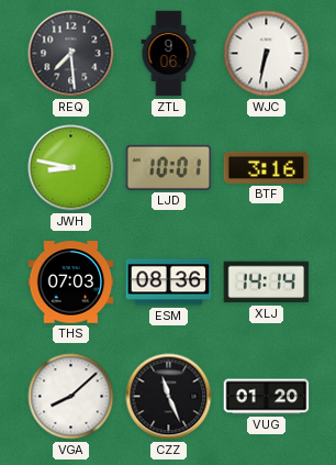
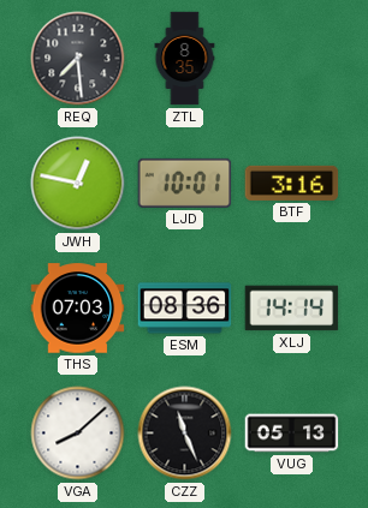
ZTL: 9:06 -> 8:35 (185, 59)
WJC: 6:32 -> none (267, 54)
JWH: 8:47 -> 12:47 (78, 184)
VUG: 01:20 -> 05:13 (292, 434)
